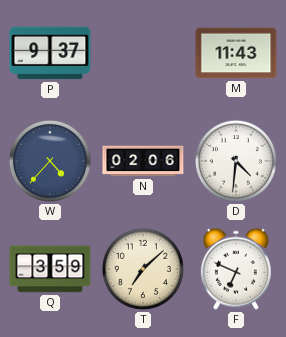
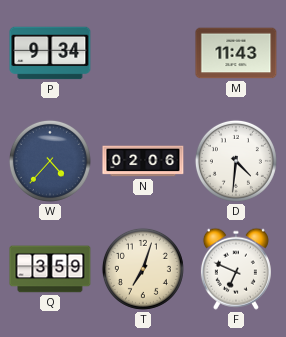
P: 9:37 -> 9:34 (50, 53)
T: 7:08 -> 7:03 (143, 269)
